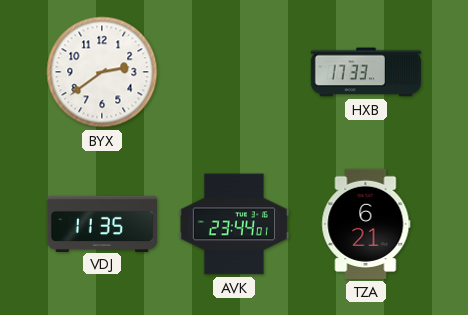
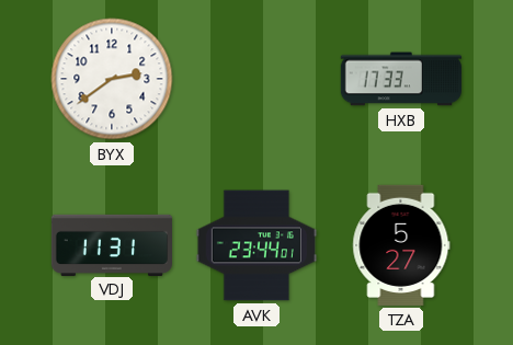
VDJ: 11:35 -> 11:31 (111, 244)
TZA: 6:21 -> 5:27 (401, 245)
